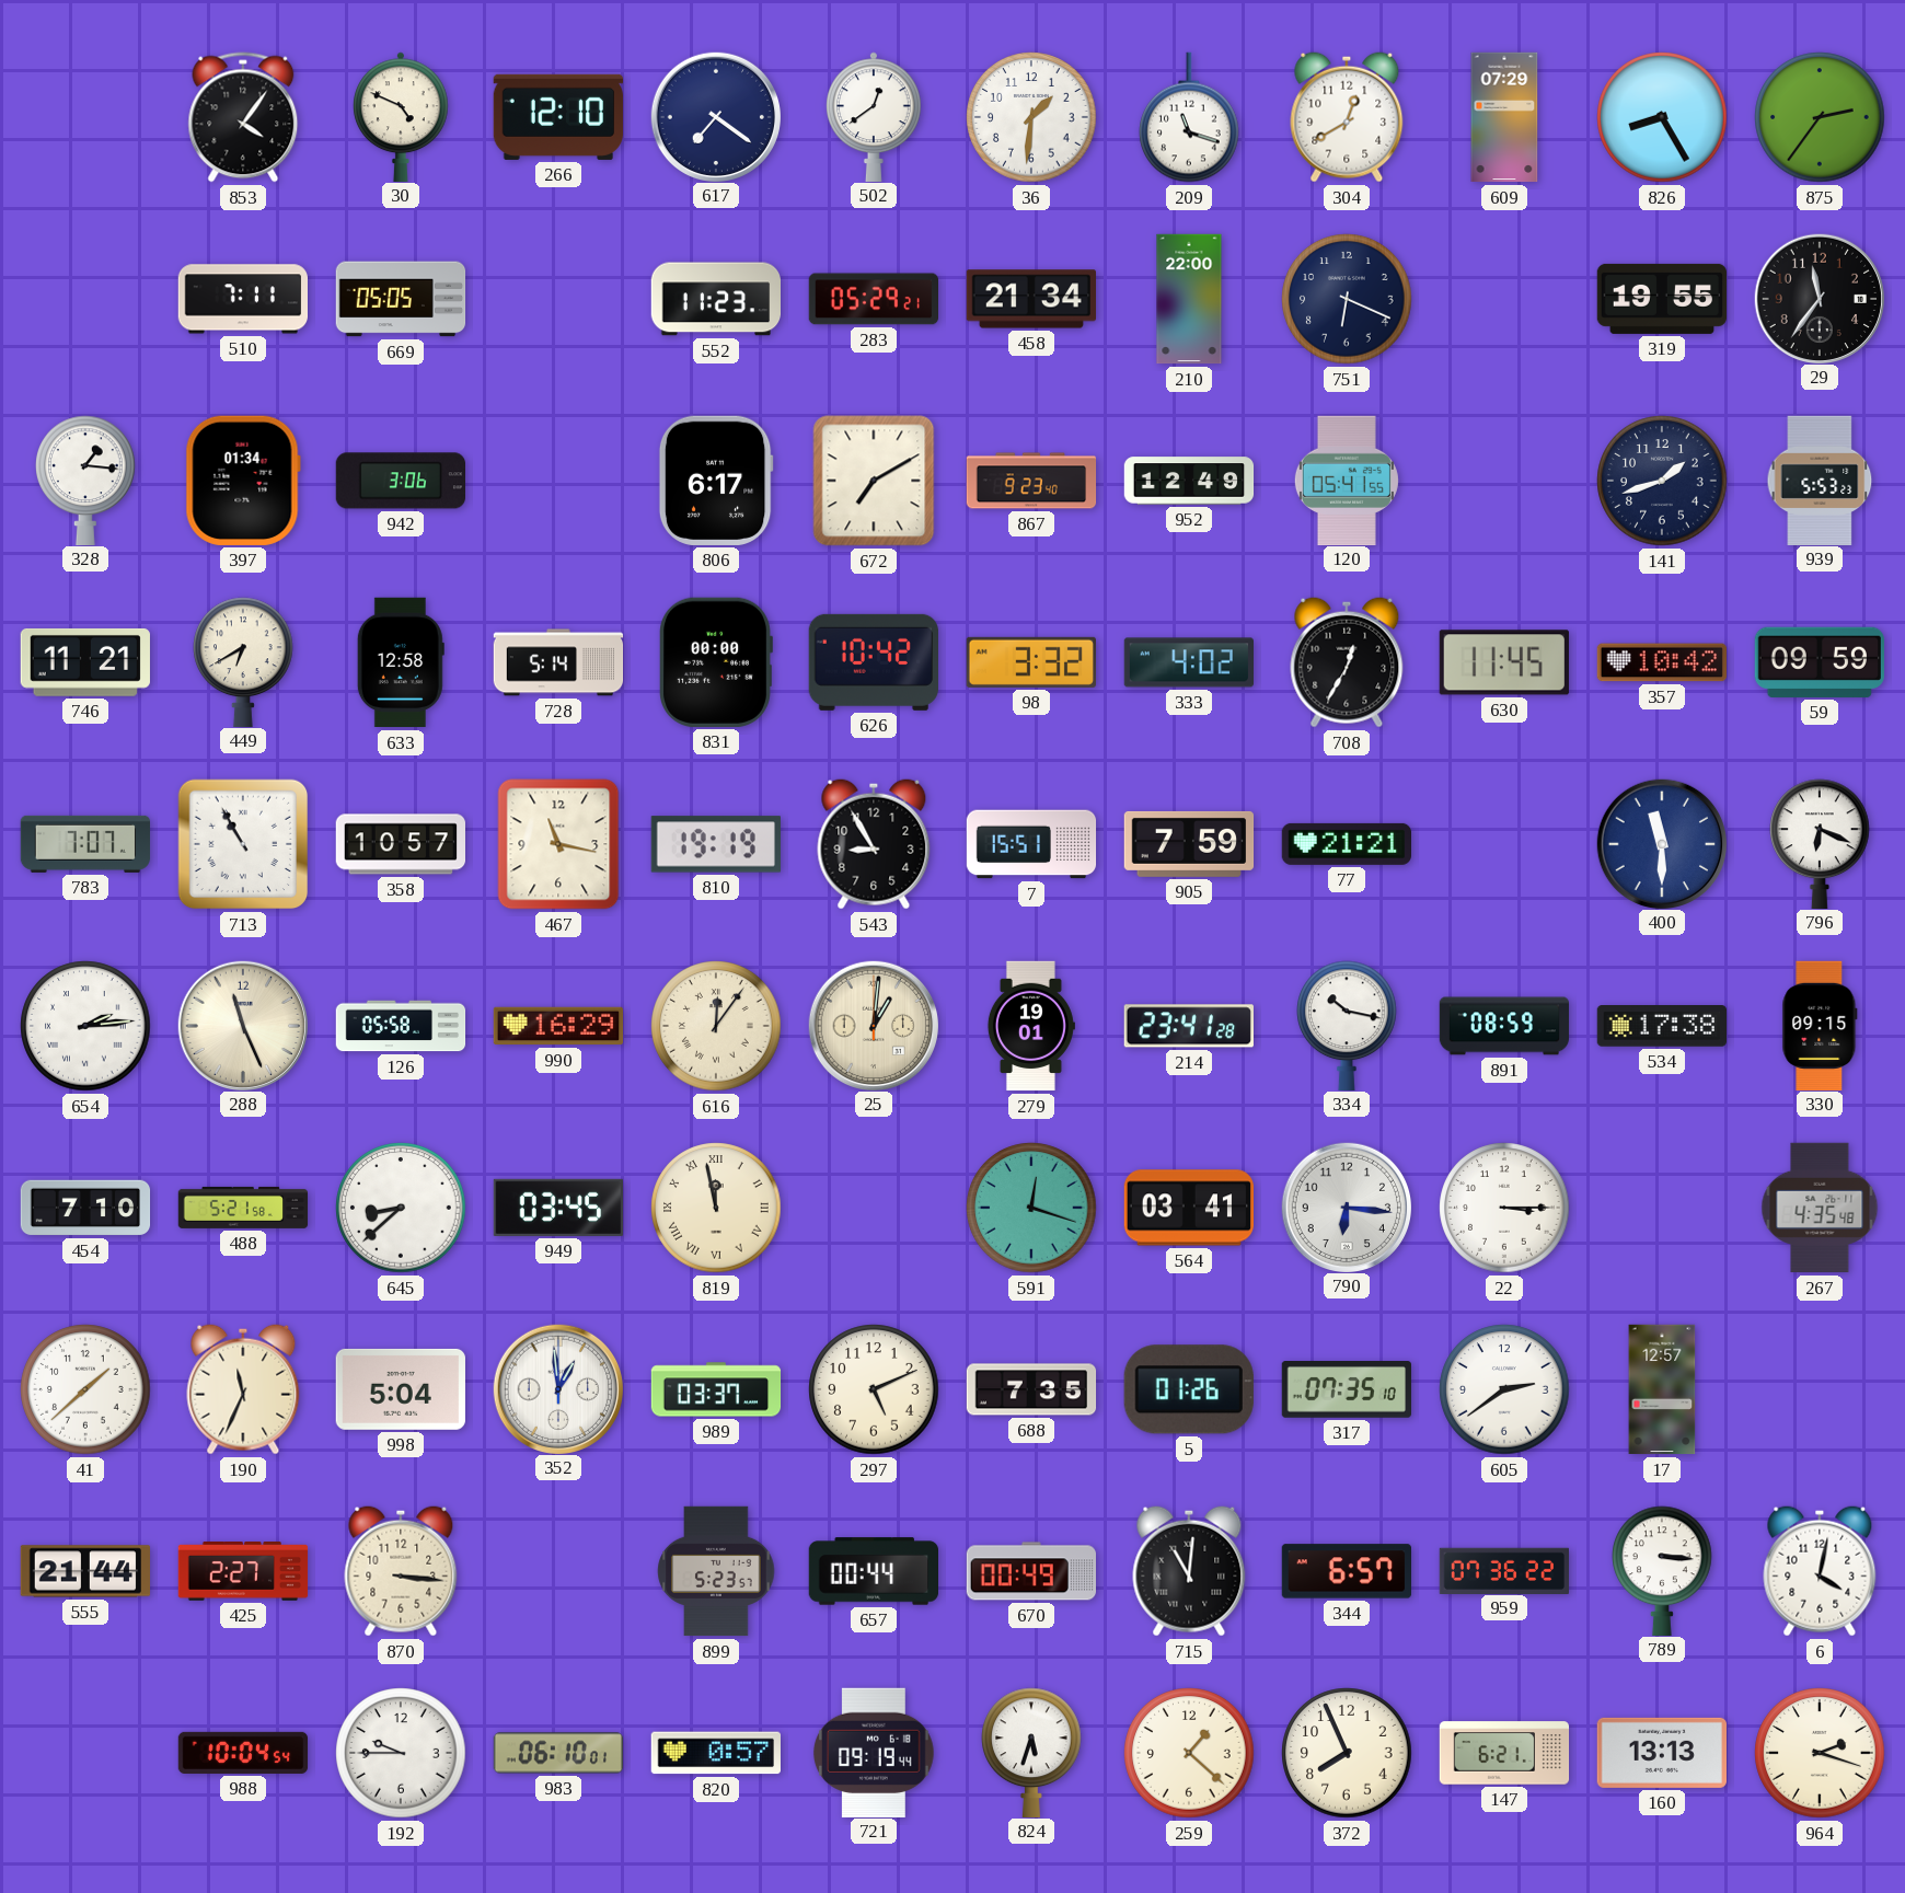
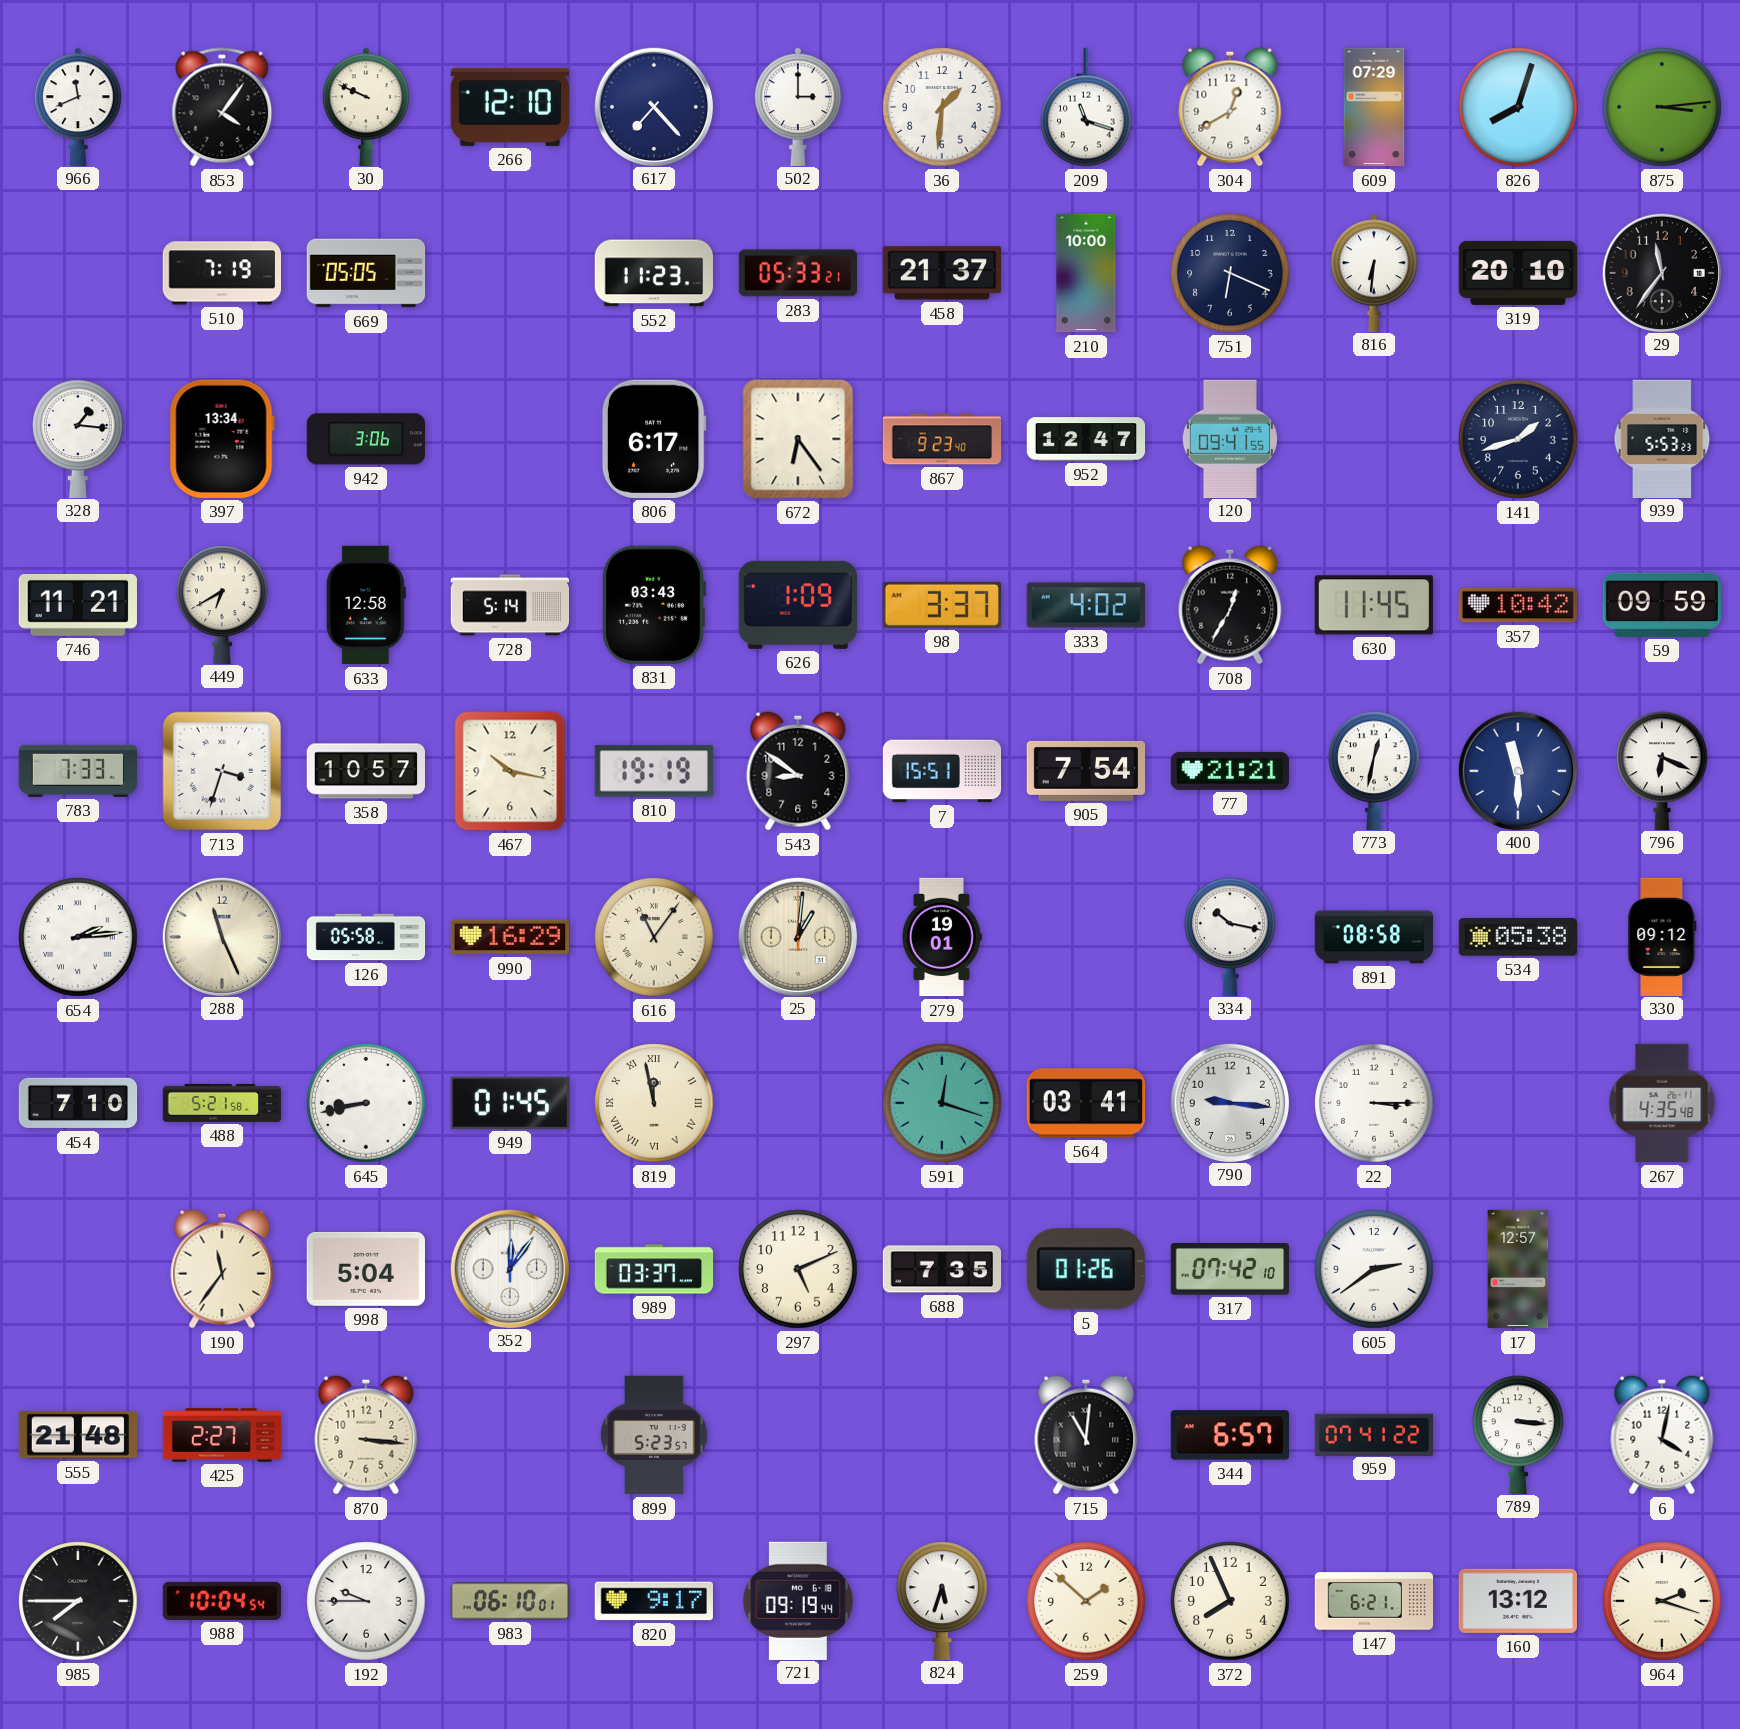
966: none -> 11:41 (79, 106)
30: 4:49 -> 9:49 (367, 106)
617: 7:21 -> 7:23 (653, 106)
502: 12:39 -> 3:00 (799, 106)
826: 8:25 -> 8:03 (1518, 107)
875: 2:36 -> 3:14 (1662, 107)
510: 7:11 -> 7:19 (221, 273)
283: 05:29 -> 05:33 (797, 273)
458: 21:34 -> 21:37 (941, 273)
210: 22:00 -> 10:00 (1086, 273)
816: none -> 6:31 (1375, 272)
319: 19:55 -> 20:10 (1518, 273)
397: 01:34 -> 13:34 (222, 439)
672: 7:10 -> 6:24 (798, 439)
952: 12:49 -> 12:47 (1086, 439)
120: 05:41 -> 09:41 (1230, 438)
831: 00:00 -> 03:43 (654, 605)
626: 10:42 -> 1:09 (798, 605)
98: 3:32 -> 3:37 (942, 605)
783: 7:07 -> 7:33 (77, 771)
713: 10:55 -> 3:33 (222, 771)
467: 11:17 -> 10:17 (510, 771)
543: 8:55 -> 8:51 (798, 771)
905: 7:59 -> 7:54 (1086, 771)
773: none -> 12:32 (1374, 770)
616: 12:06 -> 11:06 (654, 937)
214: 23:41 -> none (1189, 1026)
891: 08:59 -> 08:58 (1374, 937)
534: 17:38 -> 05:38 (1517, 938)
330: 09:15 -> 09:12 (1662, 936)
645: 8:38 -> 8:43 (366, 1103)
949: 03:45 -> 01:45 (509, 1103)
790: 6:16 -> 9:16 (1229, 1102)
41: 1:38 -> none (85, 1389)
190: 11:34 -> 11:36 (222, 1269)
352: 12:59 -> 12:06 (509, 1268)
317: 07:35 -> 07:42 (1229, 1270)
555: 21:44 -> 21:48 (77, 1435)
657: 00:44 -> none (873, 1571)
670: 00:49 -> none (1030, 1571)
959: 07:36 -> 07:41 (1373, 1434)
985: none -> 7:45 (78, 1601)
820: 0:57 -> 9:17 (653, 1601)
259: 1:22 -> 1:52 (1086, 1601)
160: 13:13 -> 13:12 (1517, 1601)
